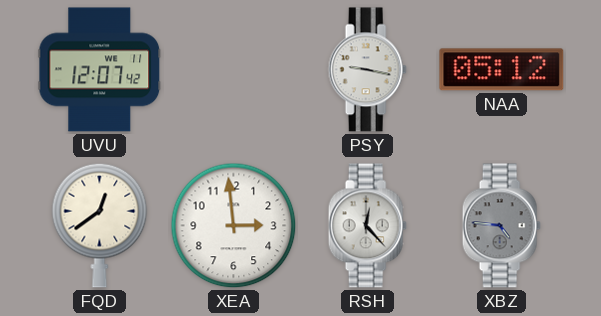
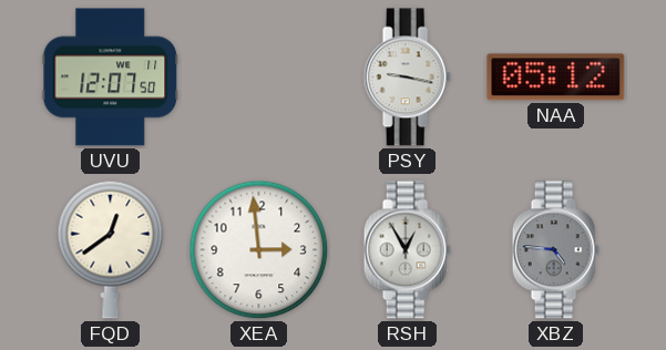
UVU: 12:07:42 -> 12:07:50 (111, 78)
RSH: 12:23 -> 12:55 (407, 250)
